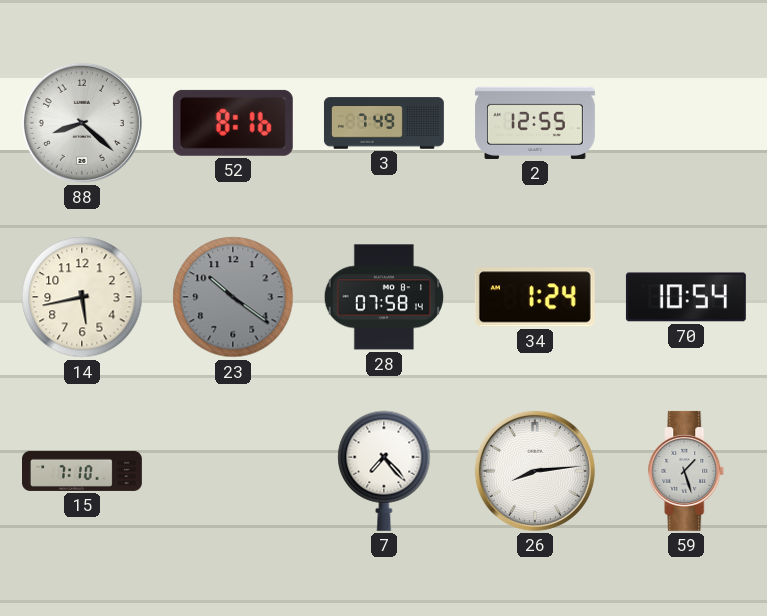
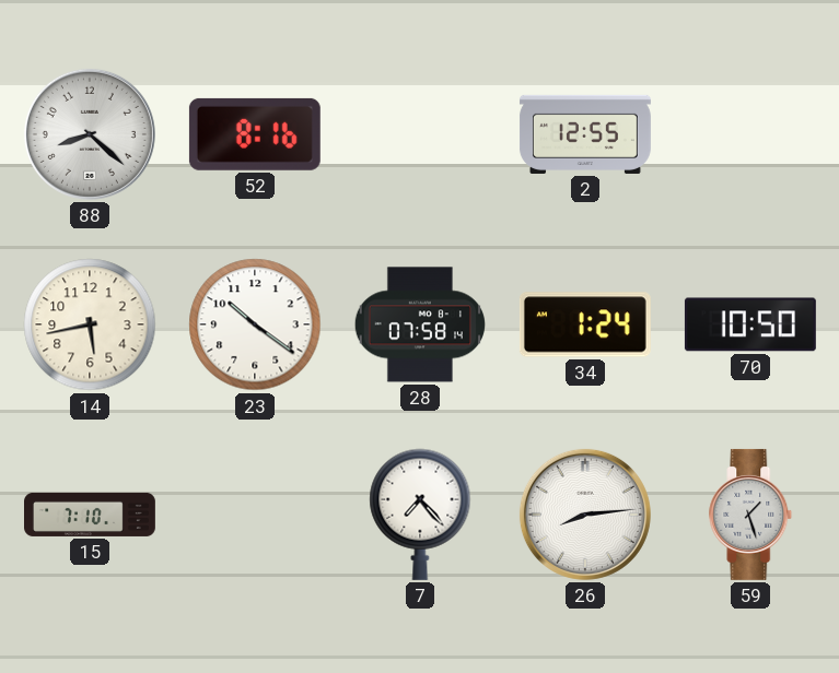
3: 7:49 -> none (384, 123)
23 dial: grey -> white (255, 324)
70: 10:54 -> 10:50 (750, 324)
